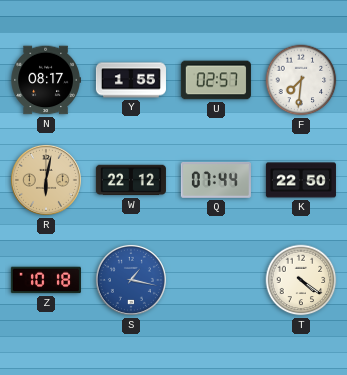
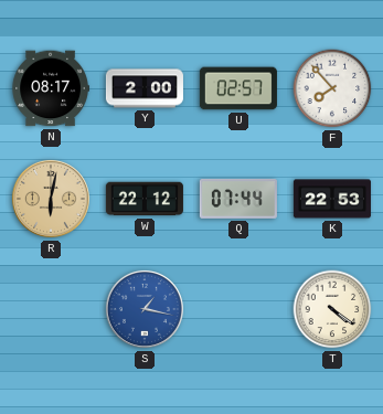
Y: 1:55 -> 2:00 (145, 88)
F: 7:31 -> 7:53 (332, 88)
K: 22:50 -> 22:53 (332, 199)
Z: 10:18 -> none (46, 280)
